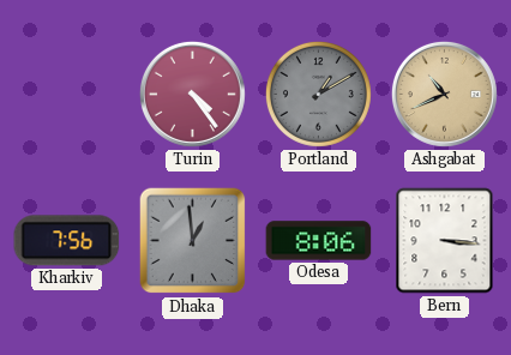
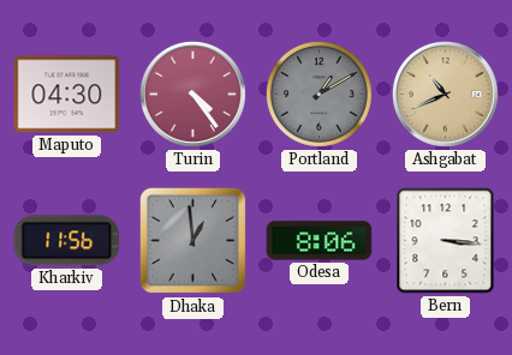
Maputo: none -> 04:30 (67, 95)
Kharkiv: 7:56 -> 11:56 (67, 241)
